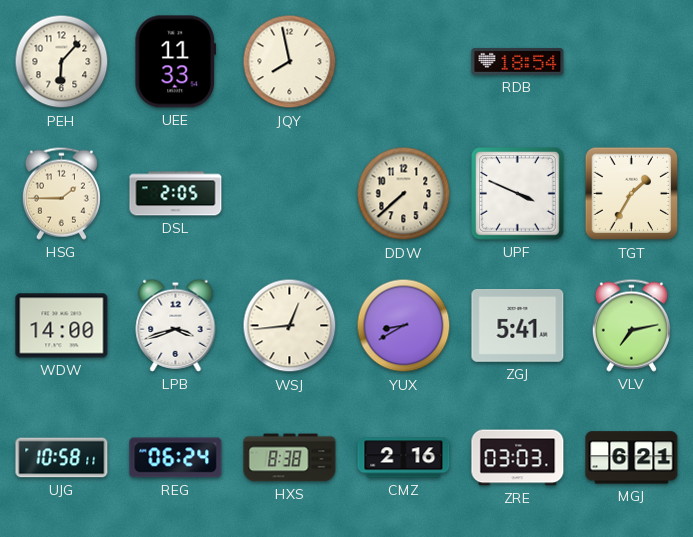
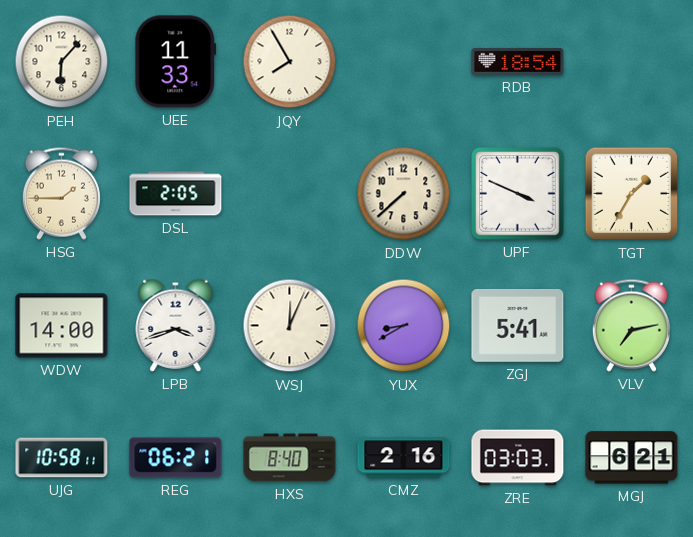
JQY: 7:58 -> 7:55 (290, 62)
WSJ: 12:44 -> 12:04 (290, 326)
REG: 06:24 -> 06:21 (176, 458)
HXS: 8:38 -> 8:40 (290, 458)
